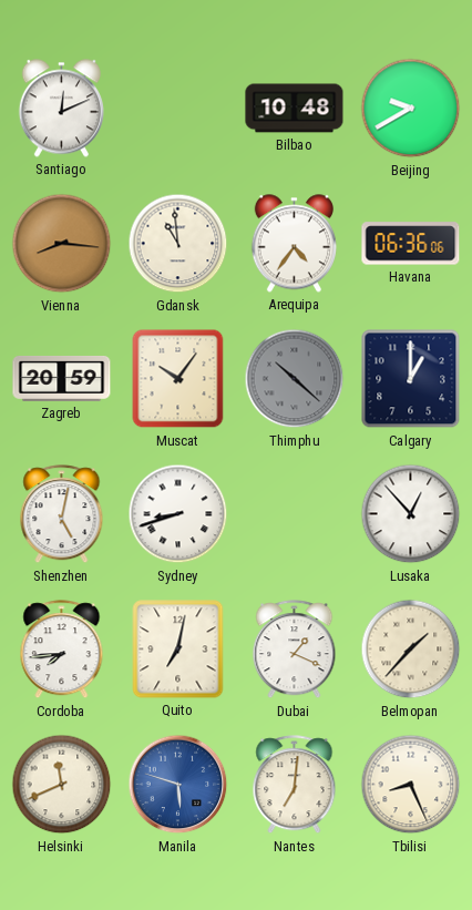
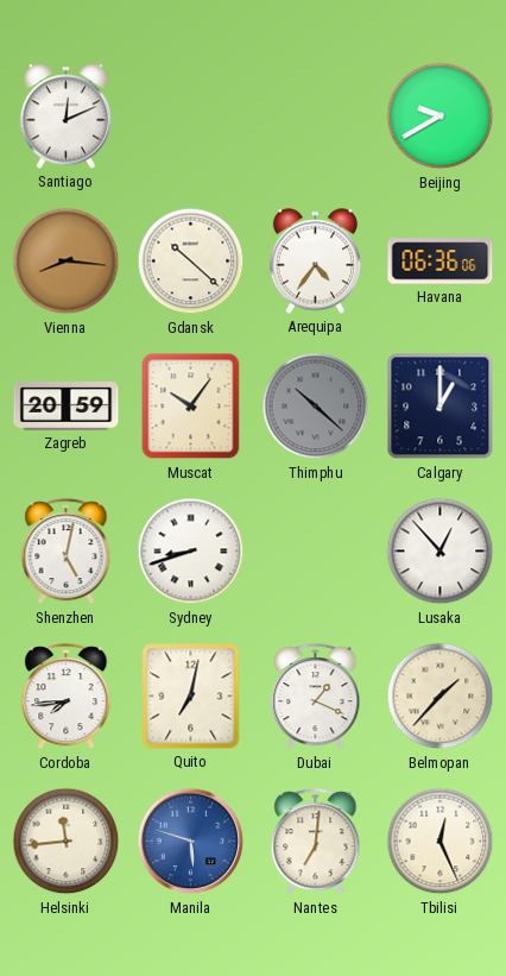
Bilbao: 10:48 -> none (295, 109)
Gdansk: 10:59 -> 10:22 (191, 262)
Helsinki: 11:41 -> 11:44 (67, 842)
Tbilisi: 8:26 -> 12:26 (441, 842)
